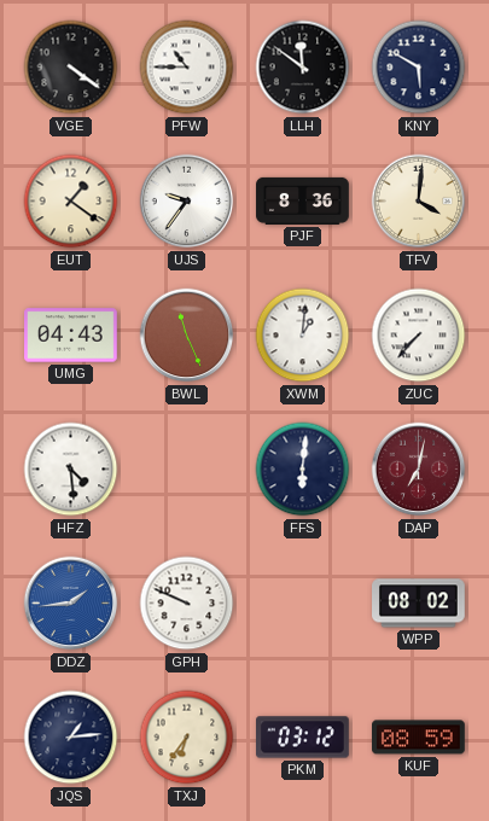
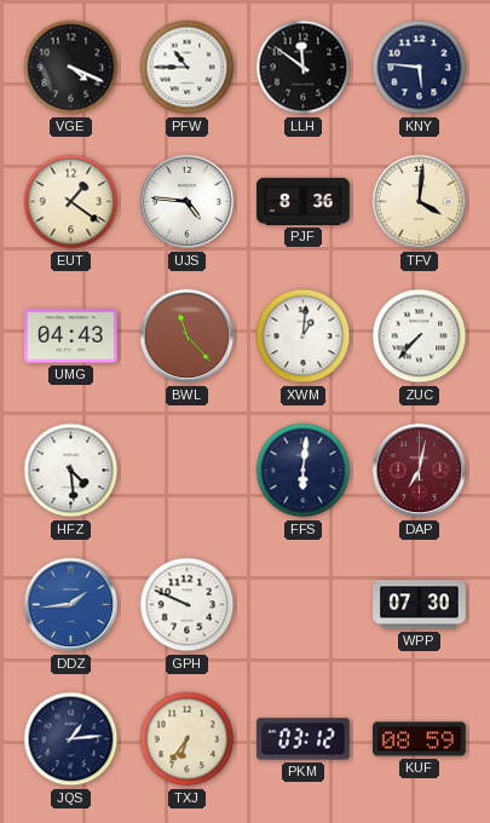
VGE: 4:21 -> 4:19 (71, 68)
KNY: 5:50 -> 5:46 (420, 68)
UJS: 9:36 -> 4:46 (188, 202)
BWL: 11:26 -> 11:23 (188, 336)
WPP: 08:02 -> 07:30 (420, 605)
